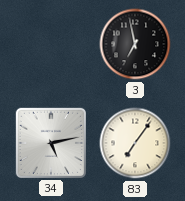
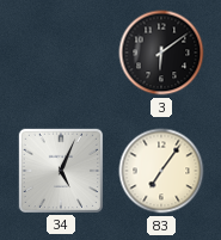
3: 6:58 -> 6:09 (161, 53)
34: 5:13 -> 5:04 (60, 170)
